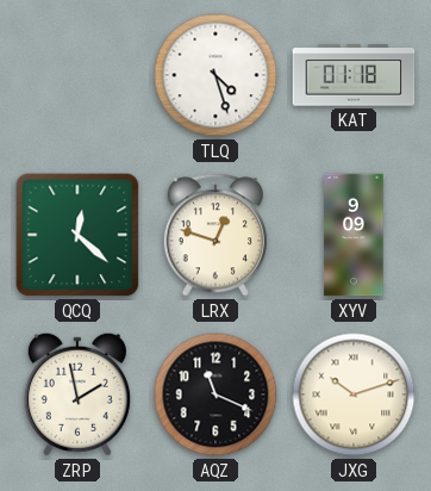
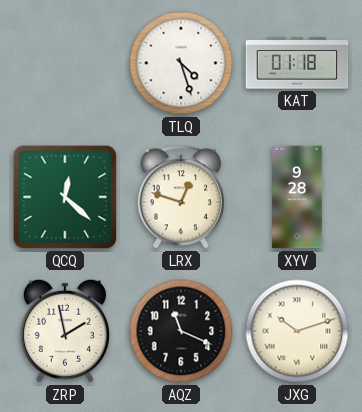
XYV: 9:09 -> 9:28 (297, 197)
